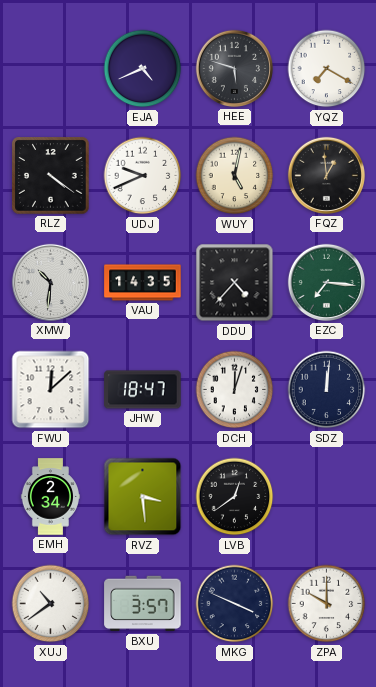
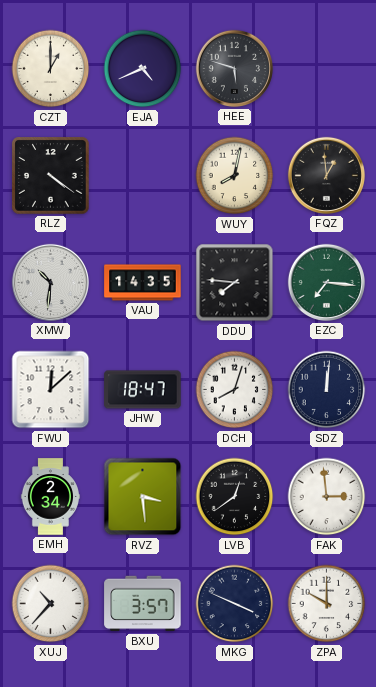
CZT: none -> 1:00 (51, 69)
YQZ: 7:20 -> none (327, 69)
UDJ: 9:41 -> none (143, 176)
WUY: 5:02 -> 8:02 (235, 176)
DDU: 4:37 -> 7:46 (235, 283)
DCH: 12:03 -> 8:03 (235, 390)
FAK: none -> 2:59 (327, 497)
XUJ: 10:39 -> 10:37 (51, 604)
